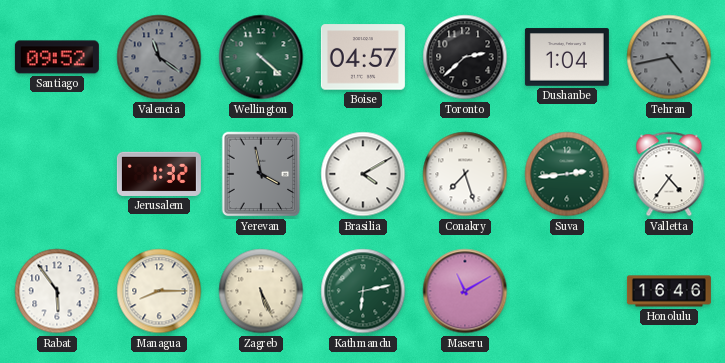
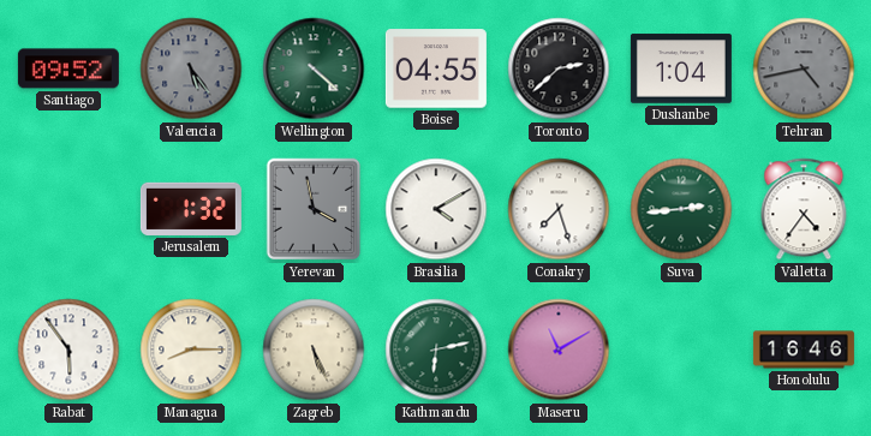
Valencia: 11:21 -> 5:24 (191, 68)
Boise: 04:57 -> 04:55 (436, 68)
